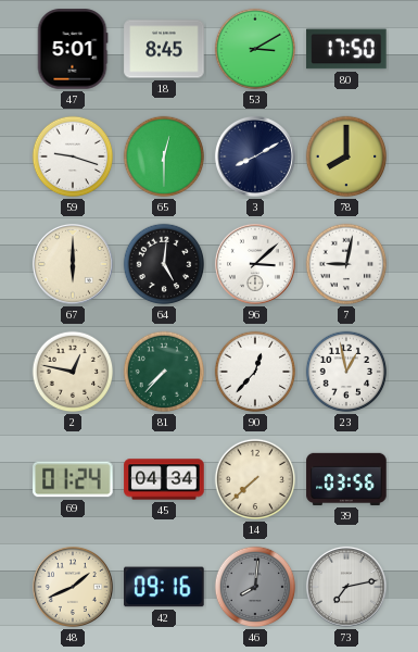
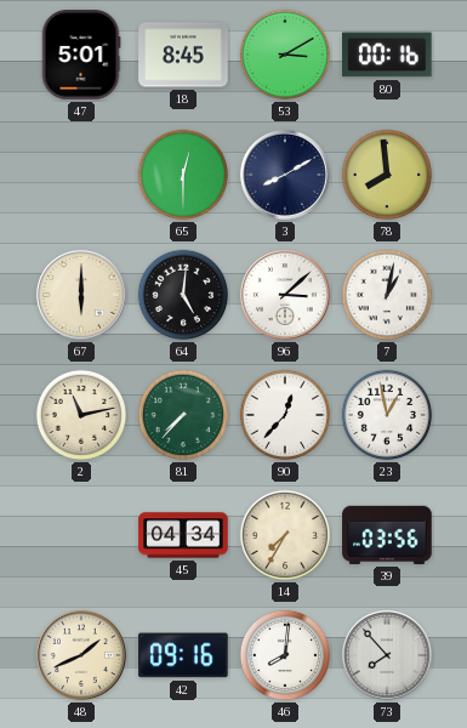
80: 17:50 -> 00:16 (387, 55)
59: 9:18 -> none (73, 156)
78: 8:00 -> 7:59 (387, 175)
7: 9:02 -> 1:02 (387, 295)
2: 12:47 -> 11:13 (81, 415)
69: 01:24 -> none (73, 479)
14: 7:38 -> 7:35 (285, 535)
46 dial: grey -> white (285, 655)
73: 7:13 -> 7:53 (387, 655)
